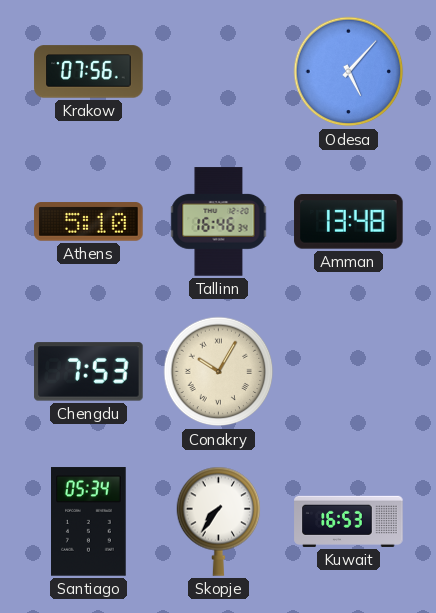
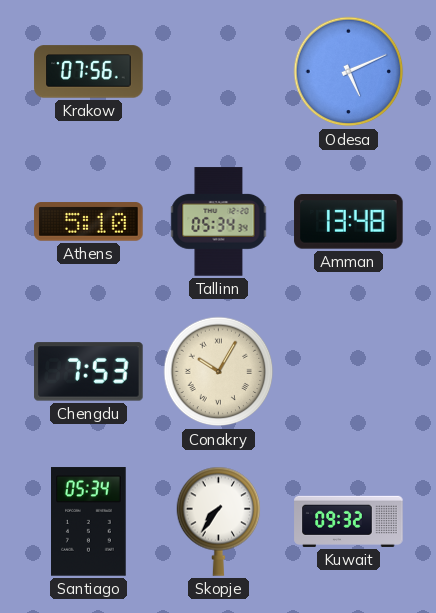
Odesa: 5:07 -> 5:11 (349, 72)
Tallinn: 16:46 -> 05:34 (219, 222)
Kuwait: 16:53 -> 09:32 (349, 521)
